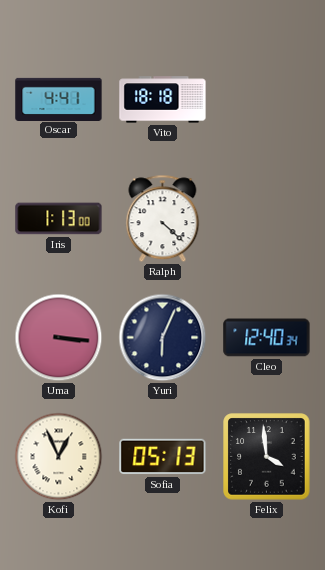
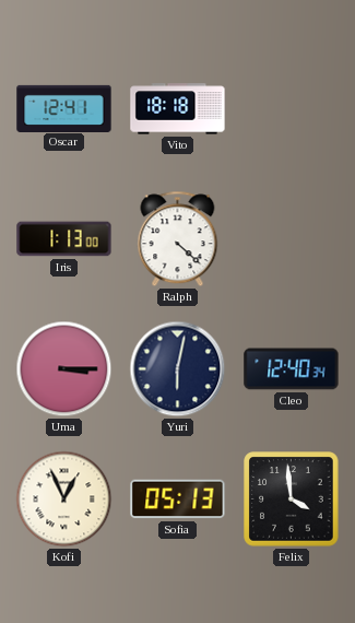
Oscar: 4:41 -> 12:41 (64, 108)
Uma: 3:16 -> 3:15 (64, 369)
Yuri: 6:04 -> 6:02 (178, 369)
